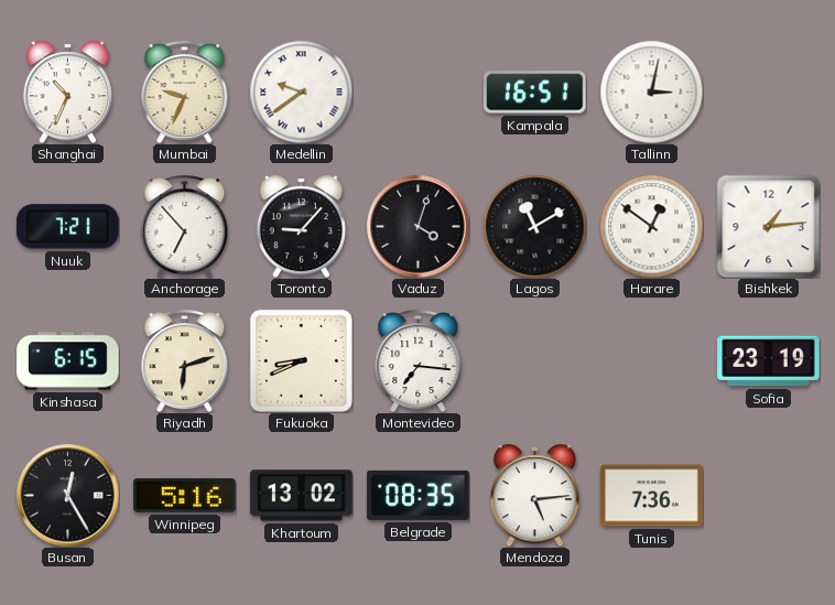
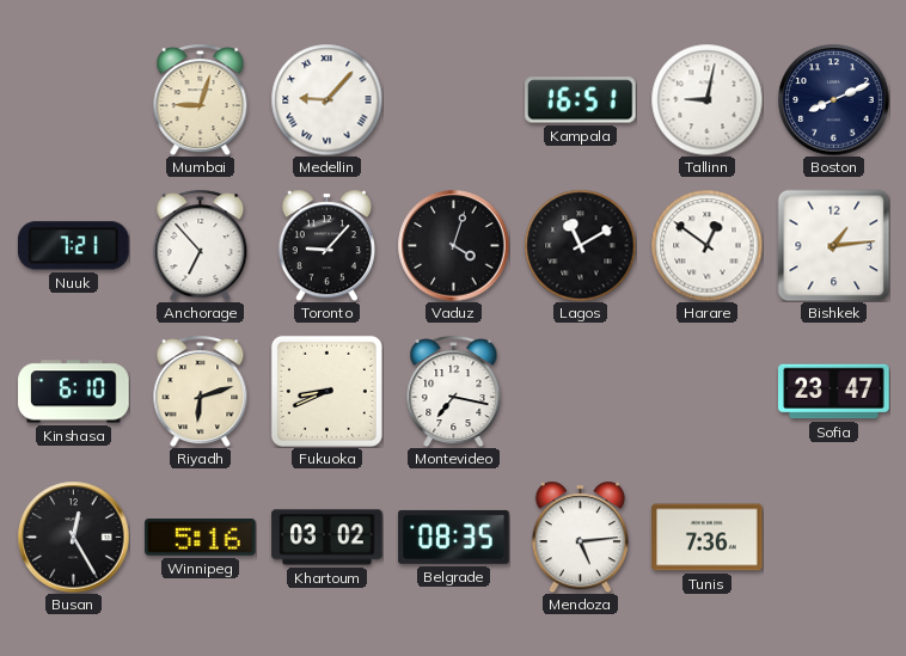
Shanghai: 10:34 -> none (67, 91)
Mumbai: 9:34 -> 9:03 (201, 99)
Medellin: 9:39 -> 9:07 (326, 99)
Tallinn: 3:02 -> 9:02 (706, 99)
Boston: none -> 8:11 (833, 99)
Kinshasa: 6:15 -> 6:10 (74, 392)
Montevideo: 7:16 -> 7:17 (454, 391)
Sofia: 23:19 -> 23:47 (834, 392)
Khartoum: 13:02 -> 03:02 (327, 538)
